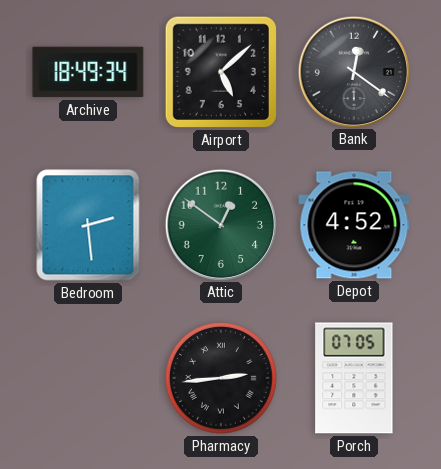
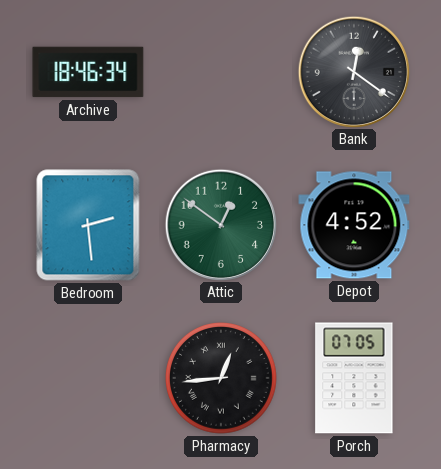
Archive: 18:49 -> 18:46 (88, 72)
Airport: 5:08 -> none (221, 72)
Pharmacy: 2:44 -> 12:44 (222, 379)
